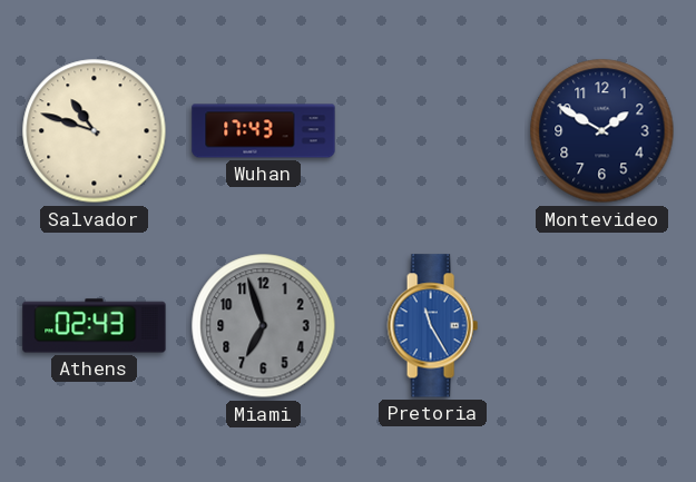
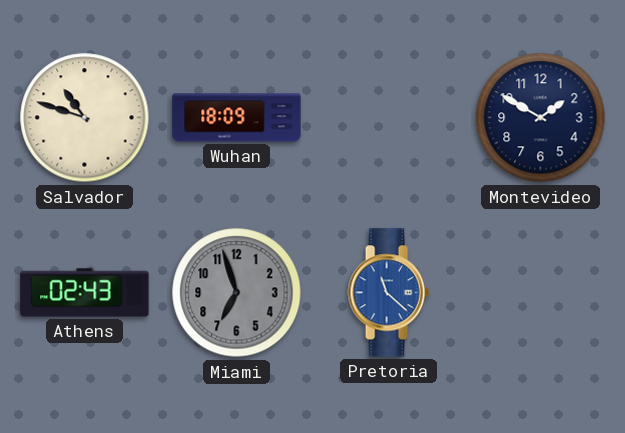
Wuhan: 17:43 -> 18:09 (237, 118)
Pretoria: 11:25 -> 11:22 (388, 293)
